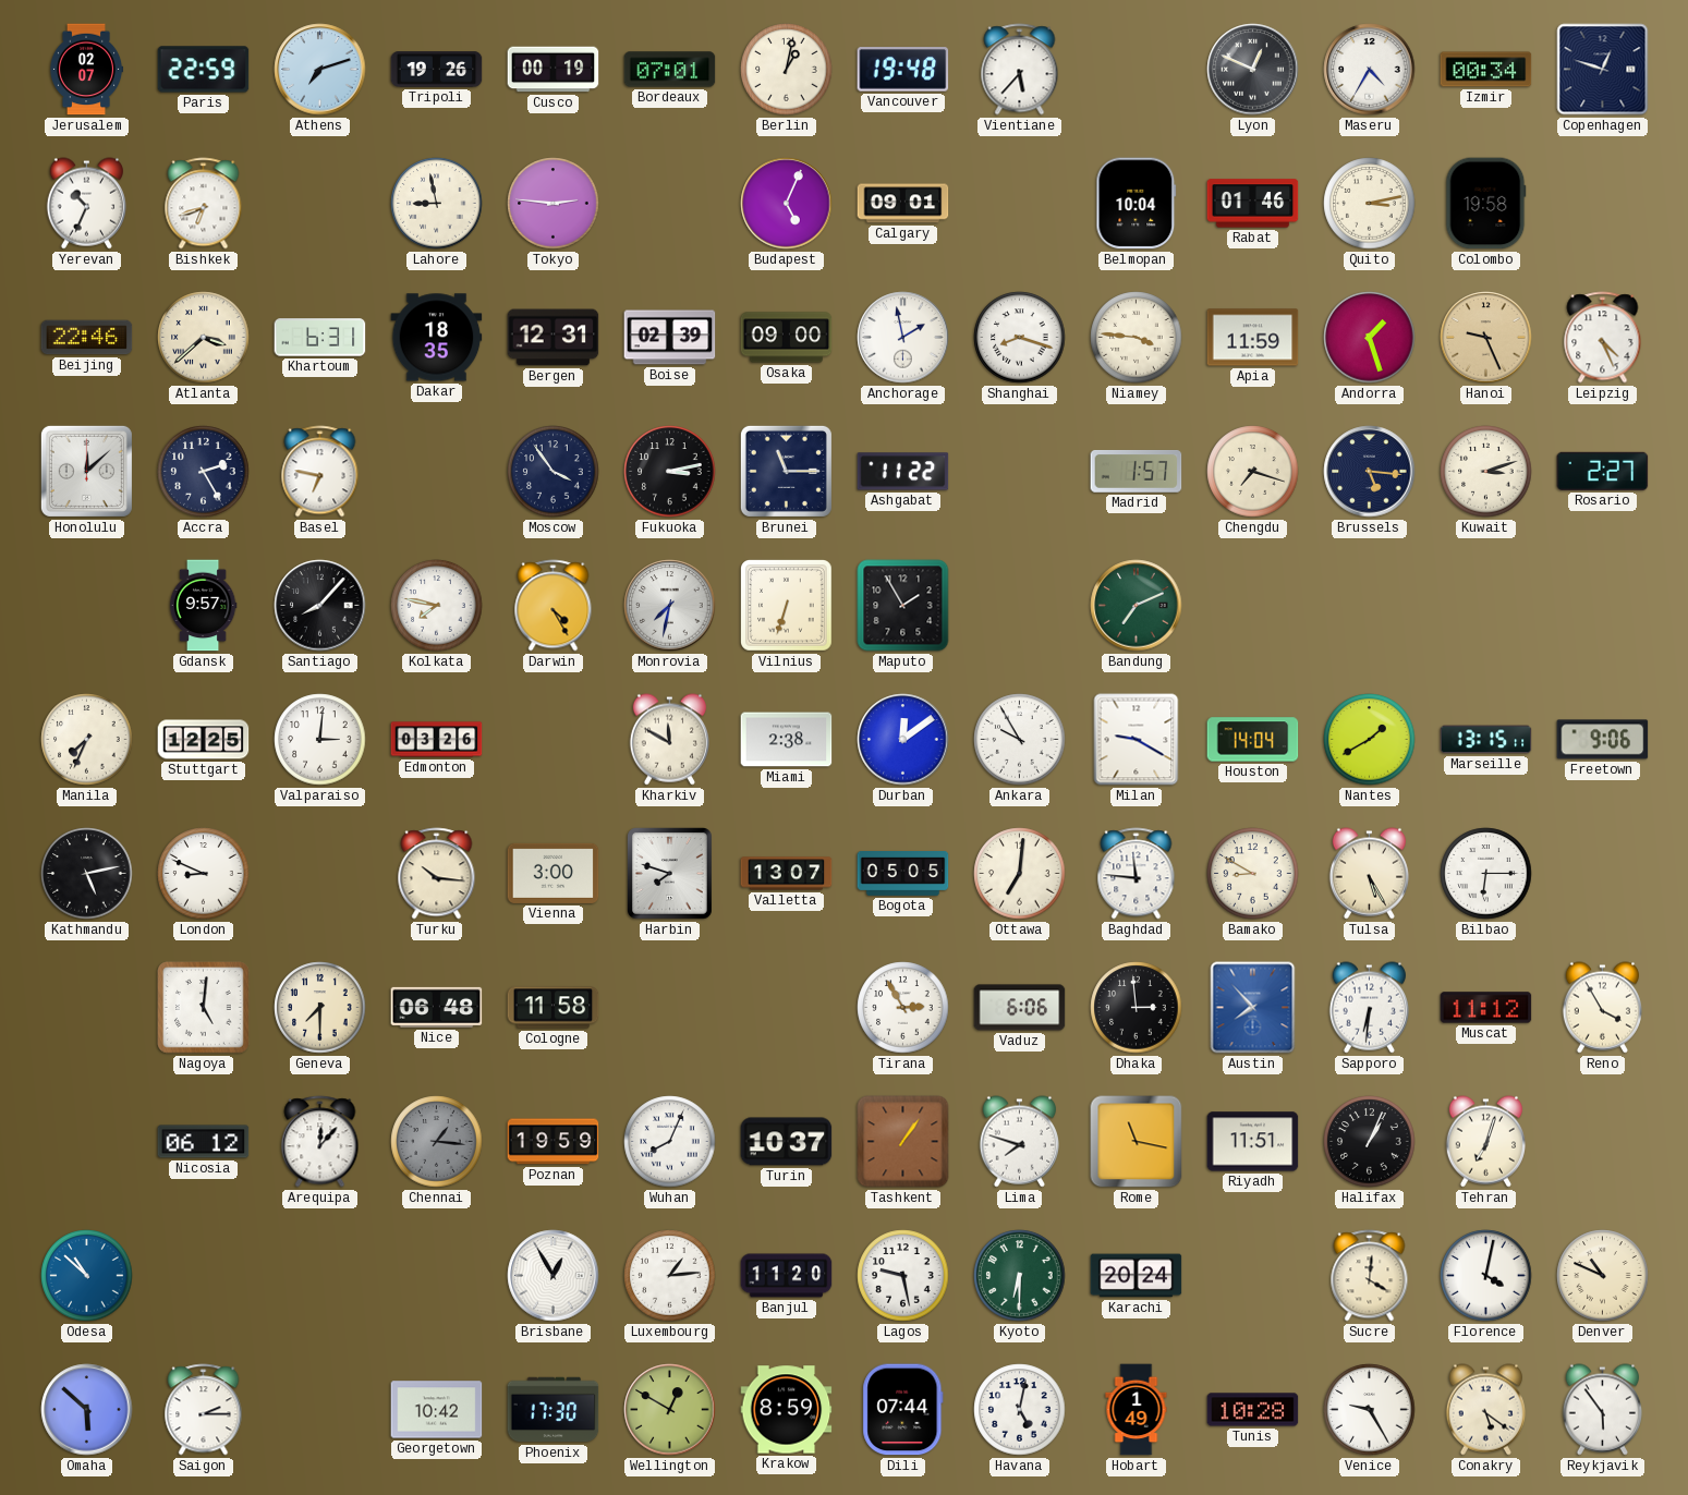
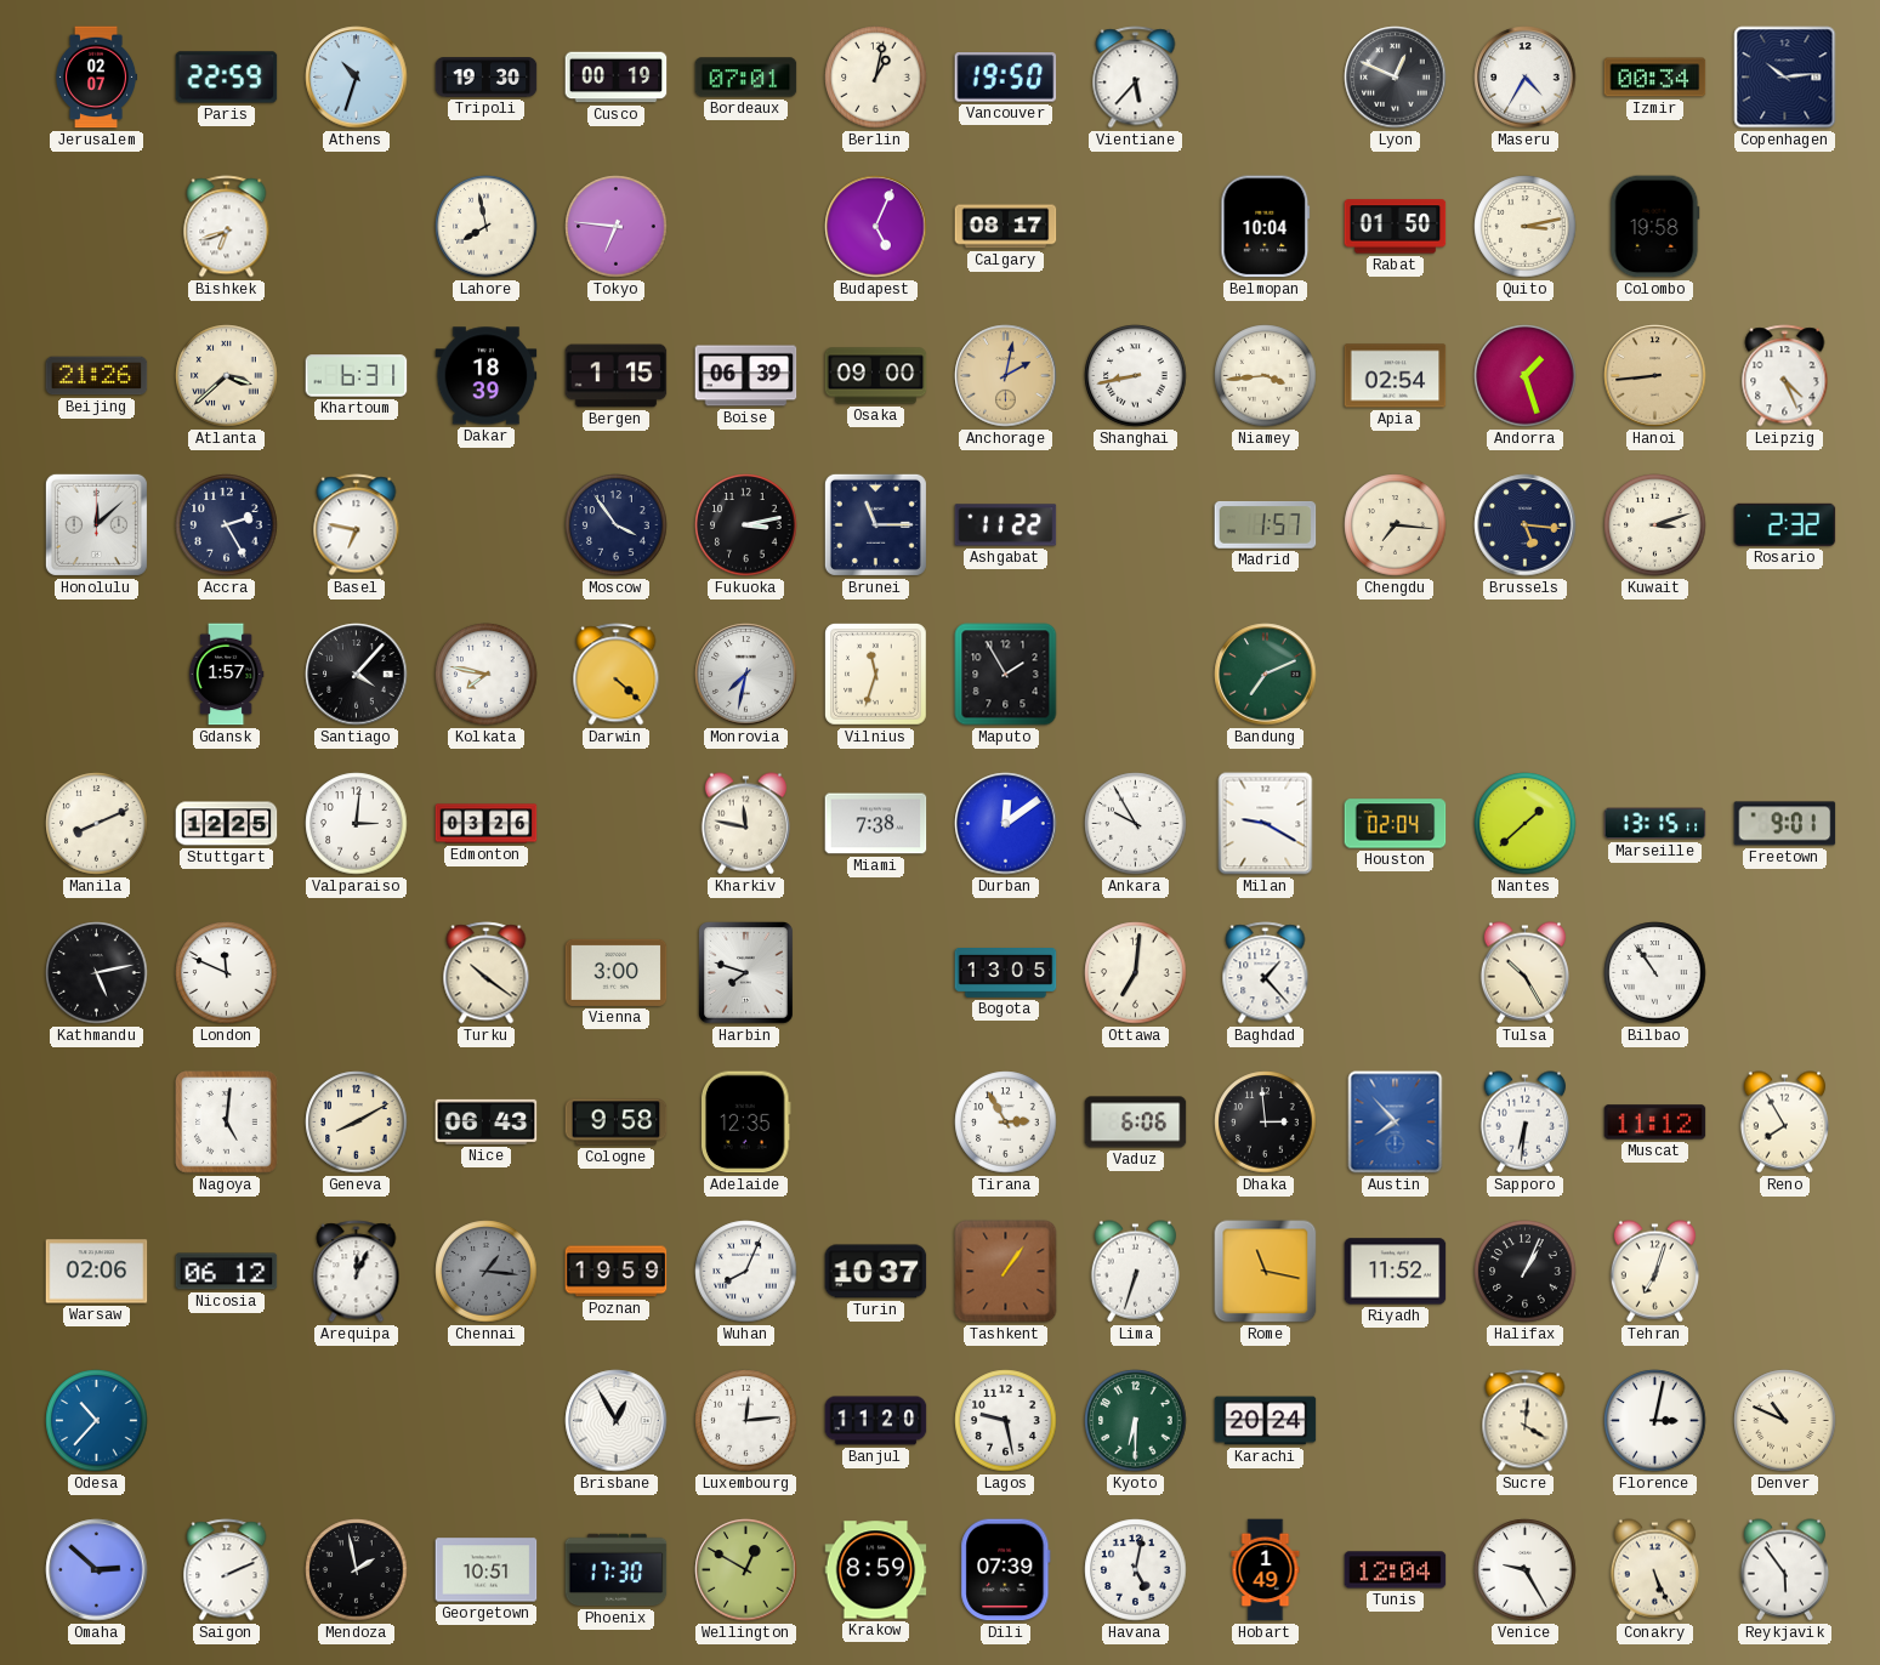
Athens: 7:12 -> 10:33 (357, 78)
Tripoli: 19:26 -> 19:30 (487, 78)
Vancouver: 19:48 -> 19:50 (1006, 78)
Copenhagen: 12:48 -> 10:14 (1785, 78)
Yerevan: 10:34 -> none (86, 204)
Lahore: 8:58 -> 7:58 (487, 227)
Tokyo: 2:46 -> 6:46 (617, 227)
Calgary: 09:01 -> 08:17 (1006, 227)
Rabat: 01:46 -> 01:50 (1396, 227)
Beijing: 22:46 -> 21:26 (97, 376)
Dakar: 18:35 -> 18:39 (487, 376)
Bergen: 12:31 -> 1:15 (617, 376)
Boise: 02:39 -> 06:39 (746, 376)
Anchorage: 1:58 -> 2:02 (1006, 376)
Anchorage dial: white -> champagne (1006, 376)
Shanghai: 8:18 -> 8:43 (1136, 376)
Niamey: 3:46 -> 3:44 (1266, 376)
Apia: 11:59 -> 02:54 (1396, 376)
Hanoi: 9:26 -> 8:44 (1655, 376)
Chengdu: 7:18 -> 7:16 (1396, 525)
Rosario: 2:27 -> 2:32 (1785, 524)
Gdansk: 9:57 -> 1:57 (226, 675)
Santiago: 8:07 -> 4:07 (357, 675)
Darwin: 4:25 -> 4:22 (617, 675)
Vilnius: 6:33 -> 11:33 (876, 675)
Manila: 7:34 -> 8:11 (97, 824)
Kharkiv: 11:50 -> 11:47 (745, 824)
Miami: 2:38 -> 7:38 (876, 824)
Houston: 14:04 -> 02:04 (1396, 824)
Nantes: 1:40 -> 1:38 (1526, 824)
Freetown: 9:06 -> 9:01 (1785, 824)
London: 8:49 -> 11:49 (227, 973)
Turku: 10:16 -> 10:21 (487, 973)
Valletta: 13:07 -> none (787, 874)
Bogota: 05:05 -> 13:05 (1006, 973)
Baghdad: 11:46 -> 1:23 (1266, 973)
Bamako: 8:50 -> none (1253, 874)
Tulsa: 5:25 -> 10:25 (1524, 973)
Bilbao: 6:15 -> 10:54 (1655, 973)
Geneva: 7:30 -> 8:10 (357, 1123)
Nice: 06:48 -> 06:43 (487, 1121)
Cologne: 11:58 -> 9:58 (617, 1123)
Adelaide: none -> 12:35 (746, 1123)
Reno: 3:55 -> 7:55 (1784, 1123)
Warsaw: none -> 02:06 (97, 1272)
Arequipa: 12:07 -> 12:04 (357, 1272)
Lima: 7:48 -> 6:33 (1135, 1272)
Riyadh: 11:51 -> 11:52 (1396, 1272)
Odesa: 10:52 -> 10:37 (97, 1421)
Luxembourg: 1:14 -> 12:14 (746, 1421)
Florence: 4:02 -> 3:02 (1655, 1421)
Omaha: 5:52 -> 2:52 (97, 1570)
Saigon: 2:15 -> 2:11 (227, 1570)
Mendoza: none -> 1:58 (357, 1570)
Georgetown: 10:42 -> 10:51 (487, 1570)
Dili: 07:44 -> 07:39 (1006, 1570)
Tunis: 10:28 -> 12:04 (1396, 1570)
Conakry: 5:21 -> 5:26 (1654, 1570)
